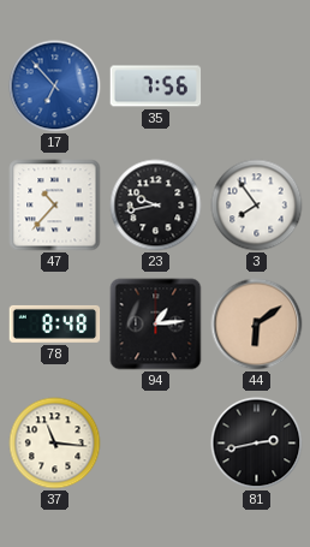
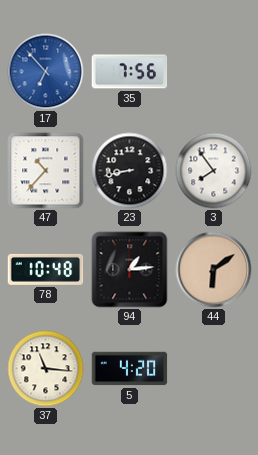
23: 9:43 -> 8:43 (130, 171)
78: 8:48 -> 10:48 (46, 269)
5: none -> 4:20 (130, 369)
81: 2:43 -> none (257, 444)
